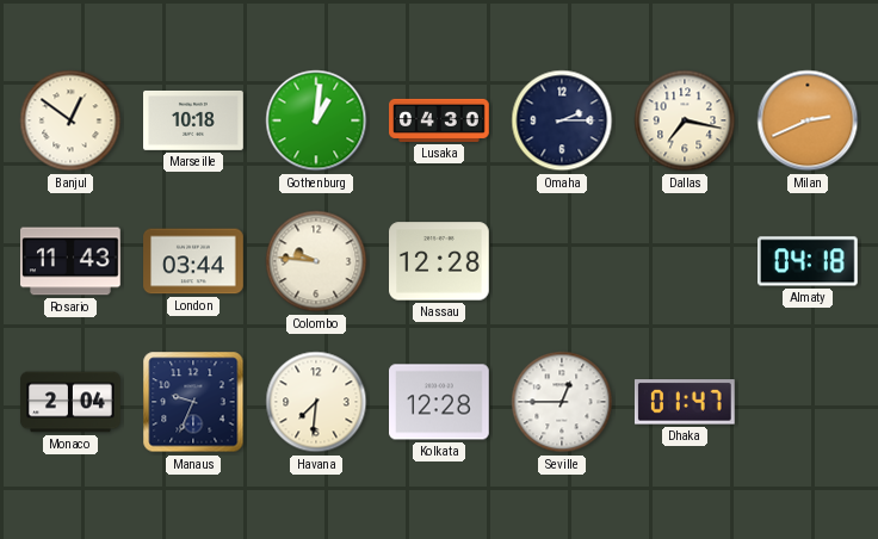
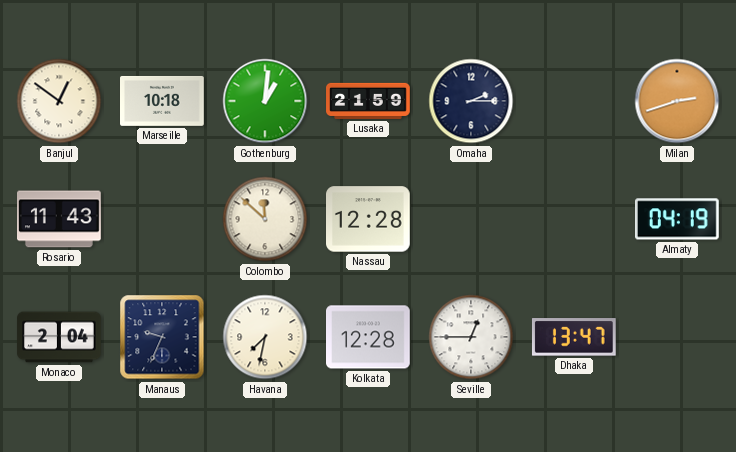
Lusaka: 04:30 -> 21:59 (368, 101)
Dallas: 7:17 -> none (685, 120)
Milan: 2:41 -> 2:42 (677, 101)
London: 03:44 -> none (193, 261)
Colombo: 9:46 -> 11:52 (265, 219)
Almaty: 04:18 -> 04:19 (678, 219)
Havana: 7:31 -> 7:32 (265, 337)
Dhaka: 01:47 -> 13:47 (574, 337)
